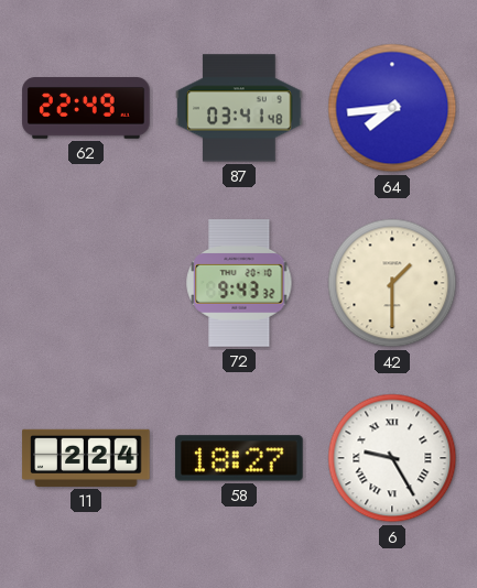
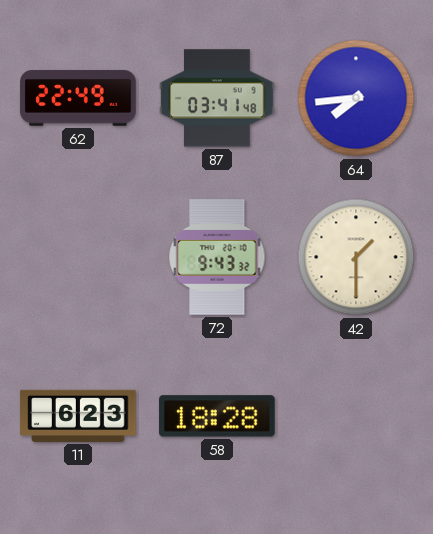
11: 2:24 -> 6:23 (78, 416)
58: 18:27 -> 18:28 (217, 416)
6: 9:25 -> none (392, 458)
